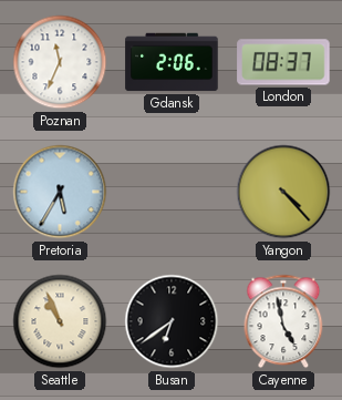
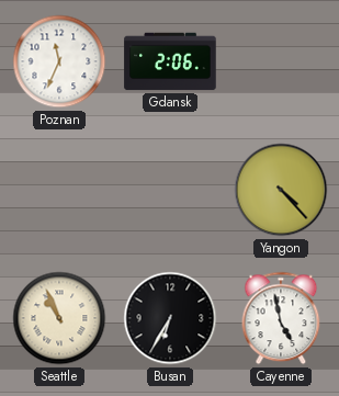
London: 08:37 -> none (283, 62)
Pretoria: 5:35 -> none (60, 192)
Busan: 6:39 -> 6:35 (170, 318)
